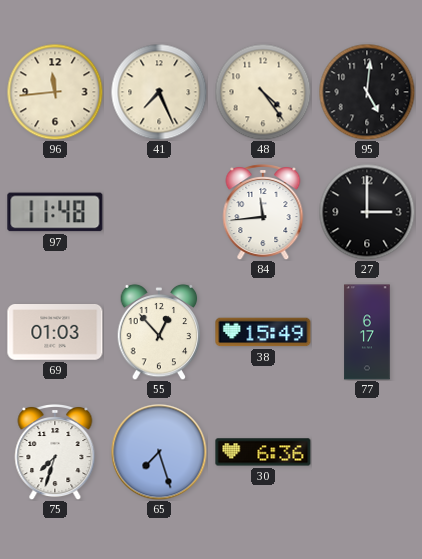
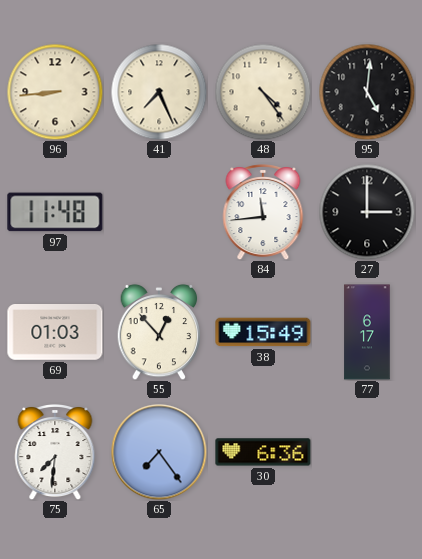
96: 11:44 -> 8:44 (55, 92)
75: 7:33 -> 7:31 (55, 453)
65: 7:27 -> 7:24 (159, 452)
